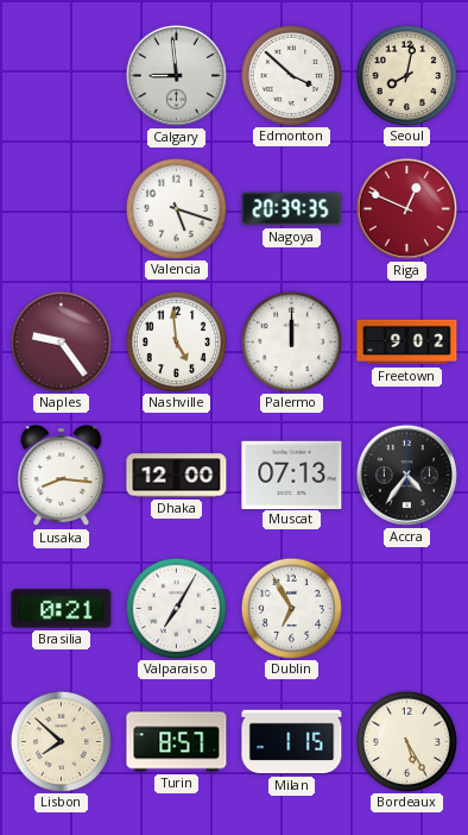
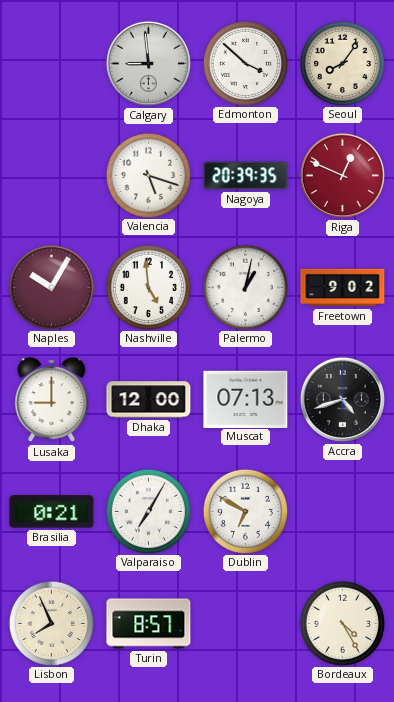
Seoul: 8:02 -> 8:06 (342, 63)
Naples: 9:24 -> 10:05 (51, 287)
Palermo: 12:00 -> 1:02 (245, 287)
Lusaka: 8:16 -> 9:00 (52, 400)
Accra: 4:36 -> 4:42 (342, 399)
Dublin: 6:55 -> 6:50 (245, 511)
Lisbon: 7:52 -> 7:56 (51, 623)
Milan: 1:15 -> none (292, 742)
Bordeaux: 5:25 -> 4:25 (342, 623)
